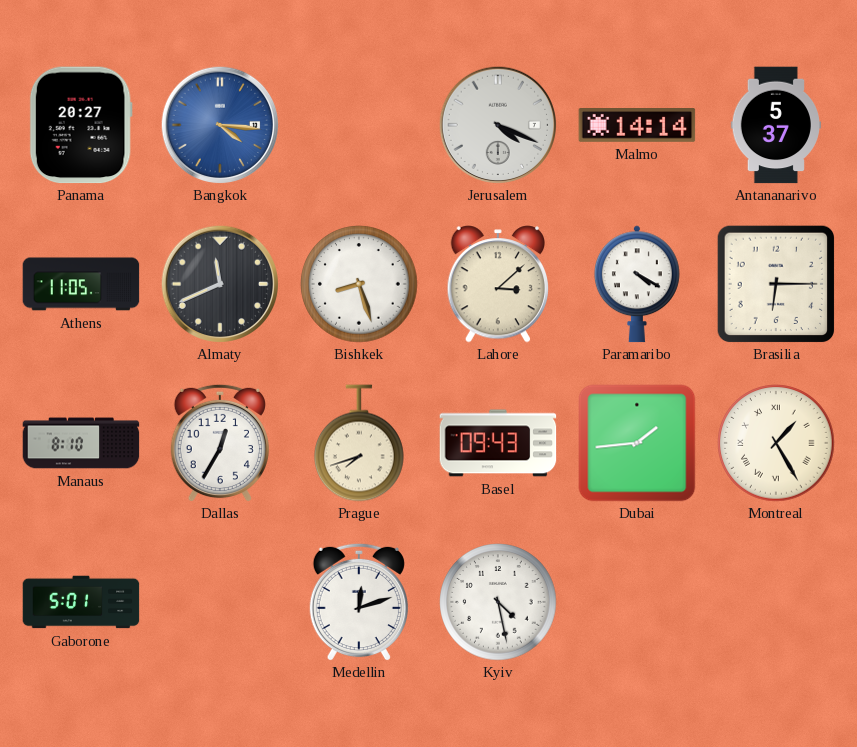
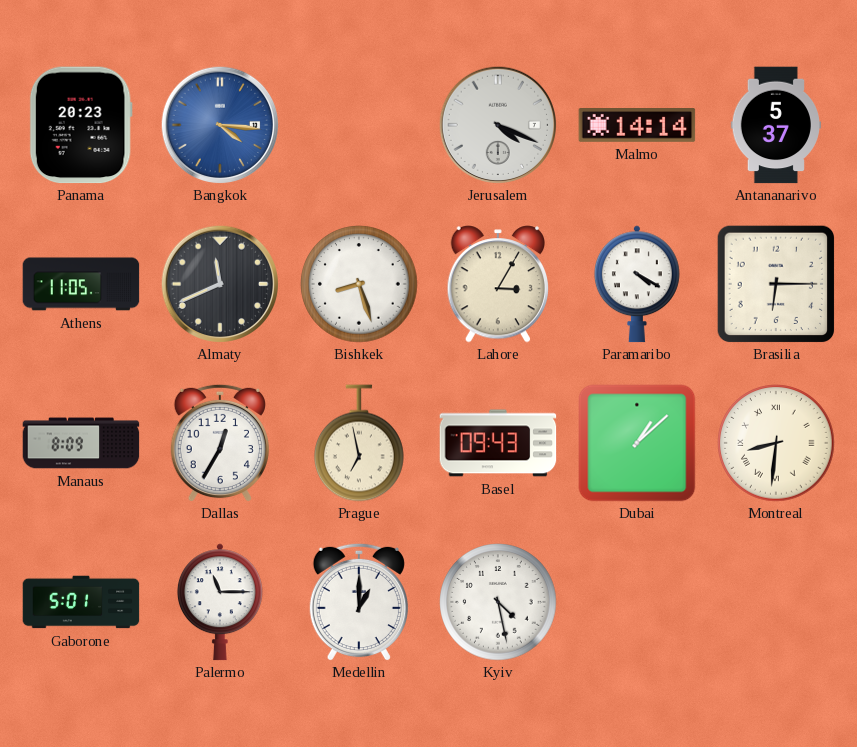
Panama: 20:27 -> 20:23 (81, 125)
Lahore: 3:08 -> 3:05 (497, 284)
Manaus: 8:10 -> 8:09 (81, 443)
Prague: 7:42 -> 6:58 (360, 443)
Dubai: 1:44 -> 1:08 (637, 443)
Montreal: 1:25 -> 8:31 (776, 443)
Palermo: none -> 11:15 (220, 602)
Medellin: 12:12 -> 1:00 (359, 602)
